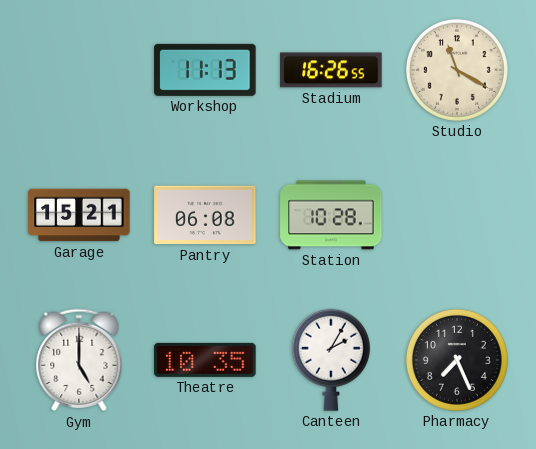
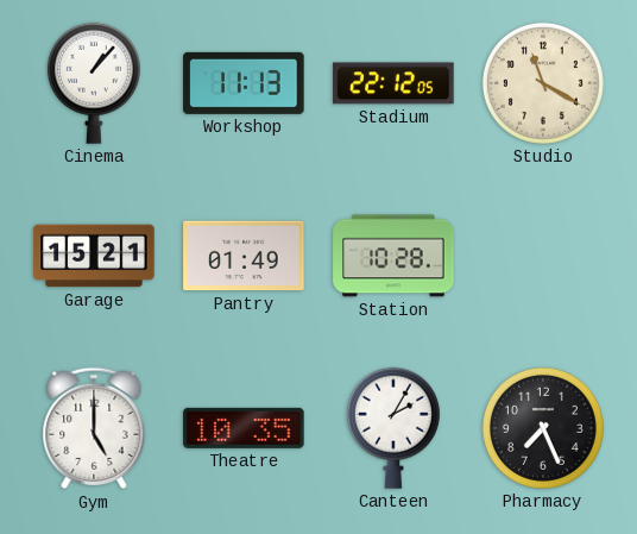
Cinema: none -> 1:07 (94, 83)
Stadium: 16:26 -> 22:12 (393, 83)
Pantry: 06:08 -> 01:49 (244, 256)
